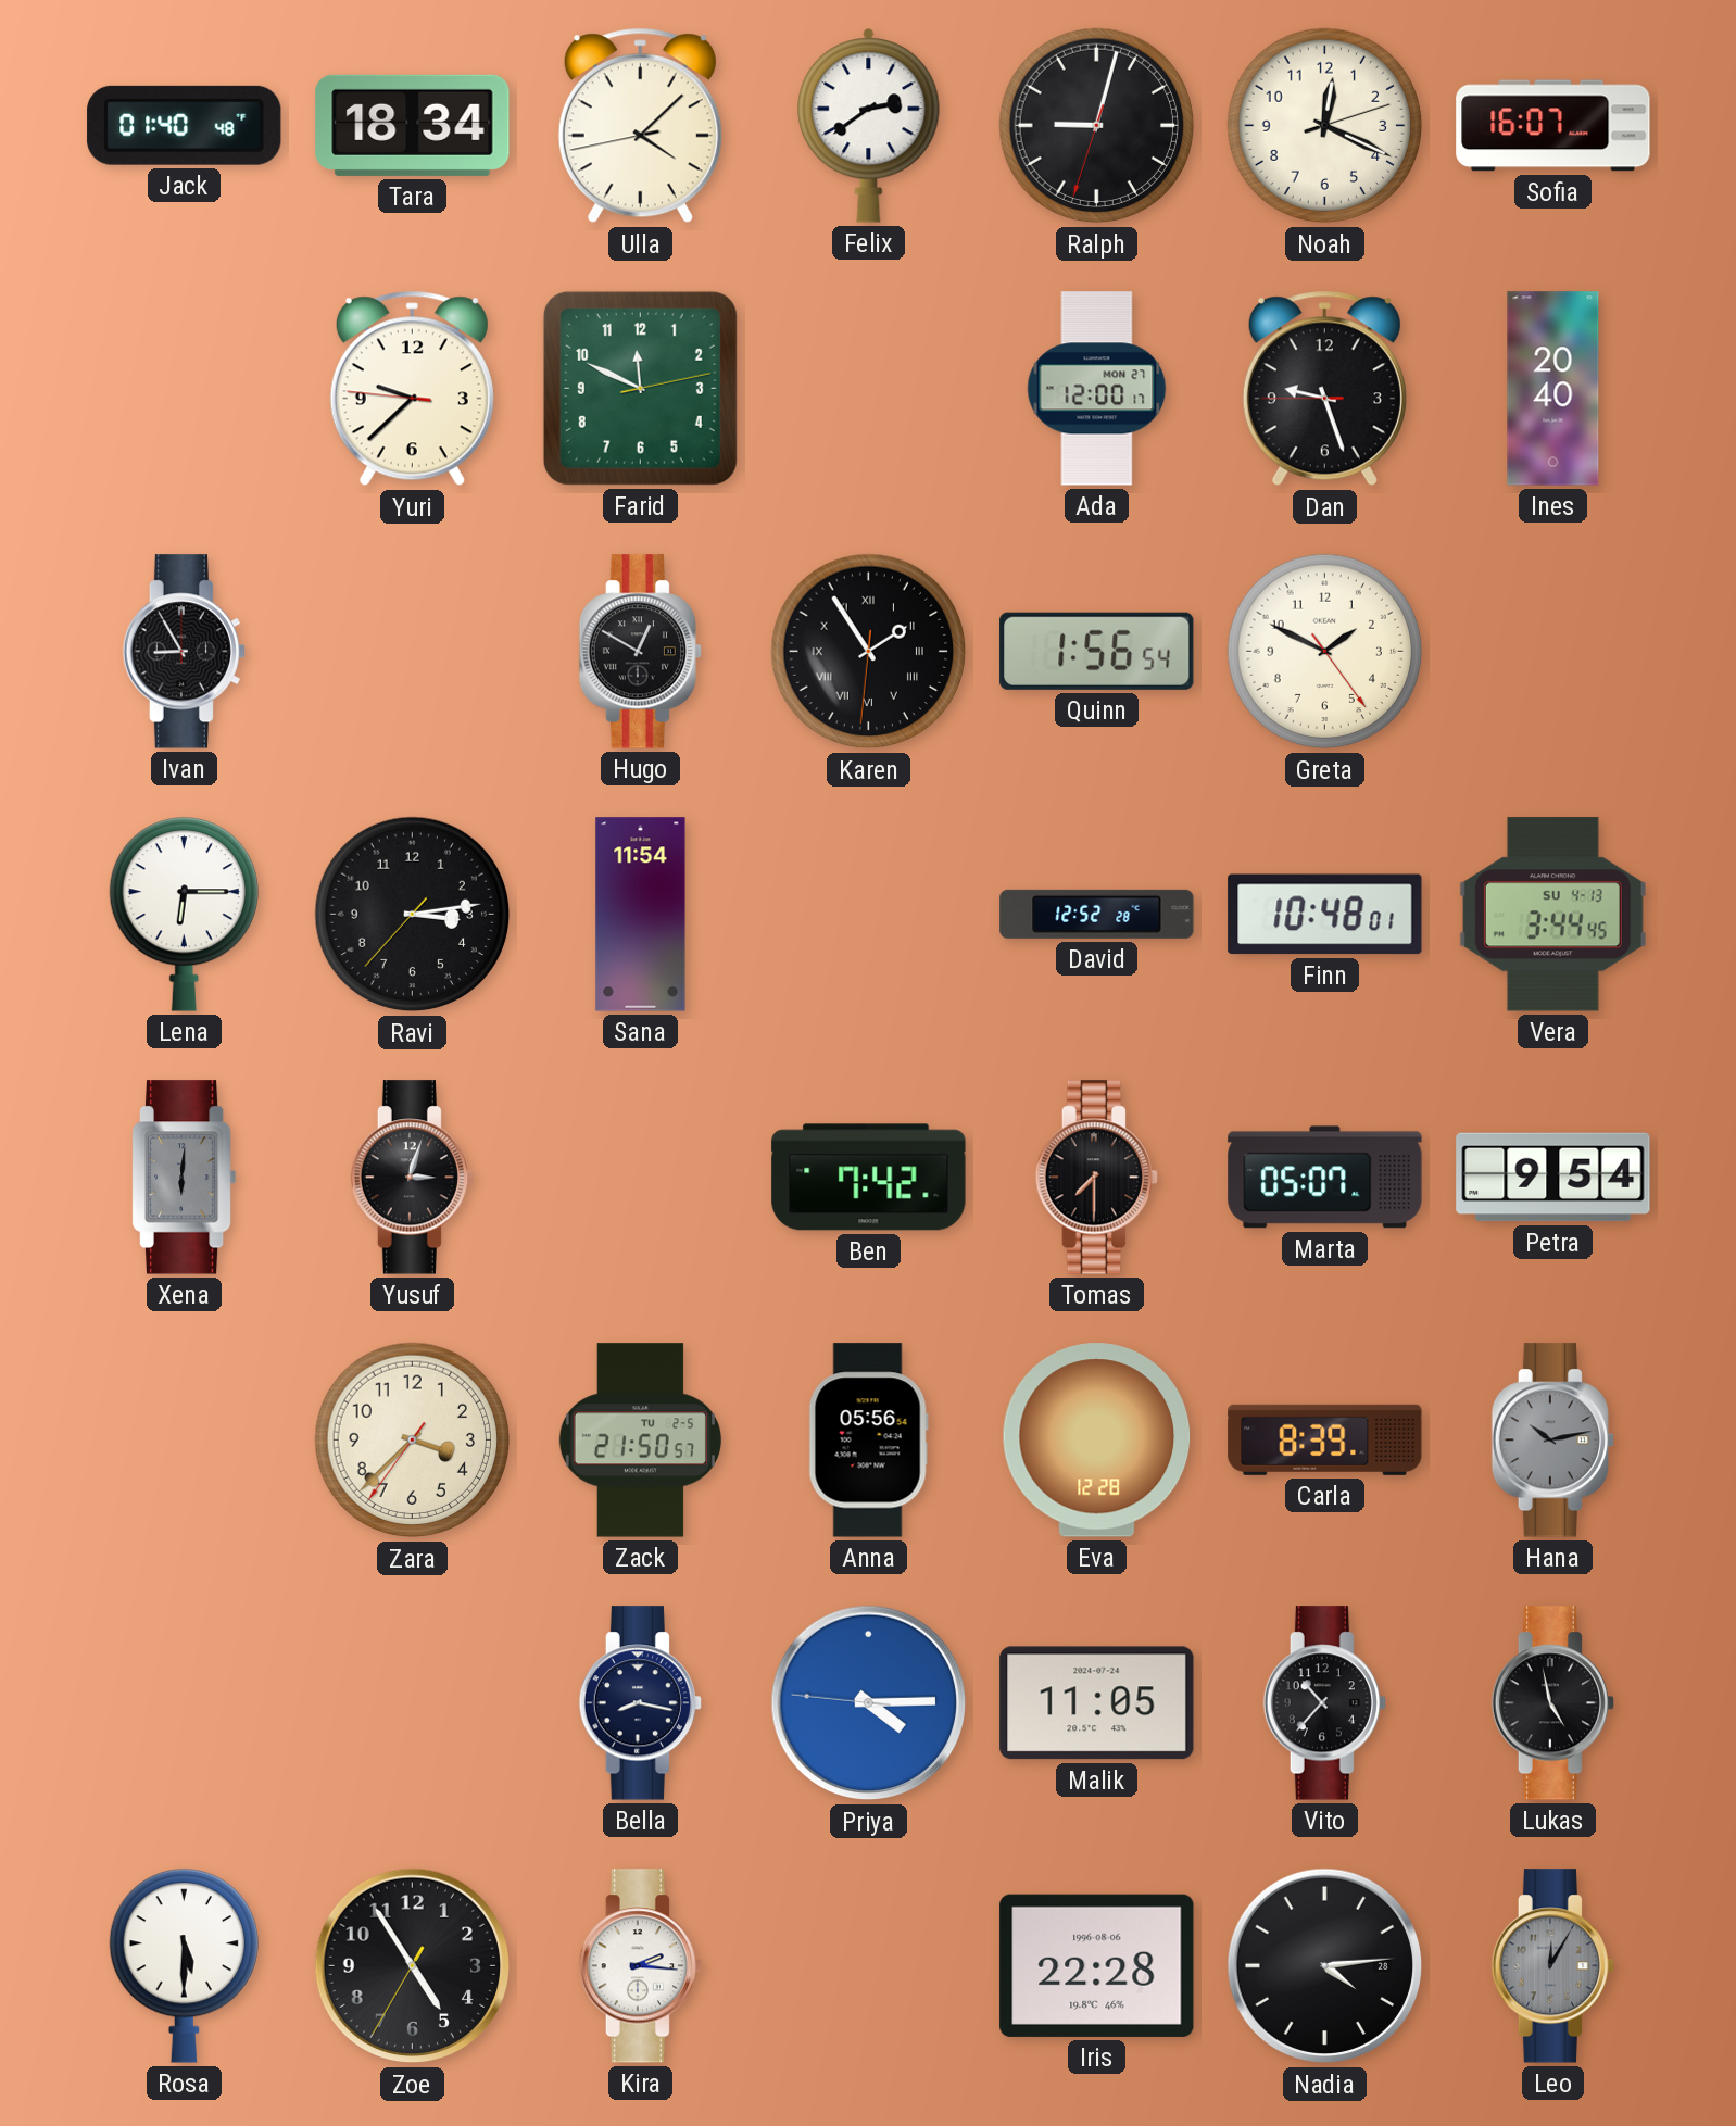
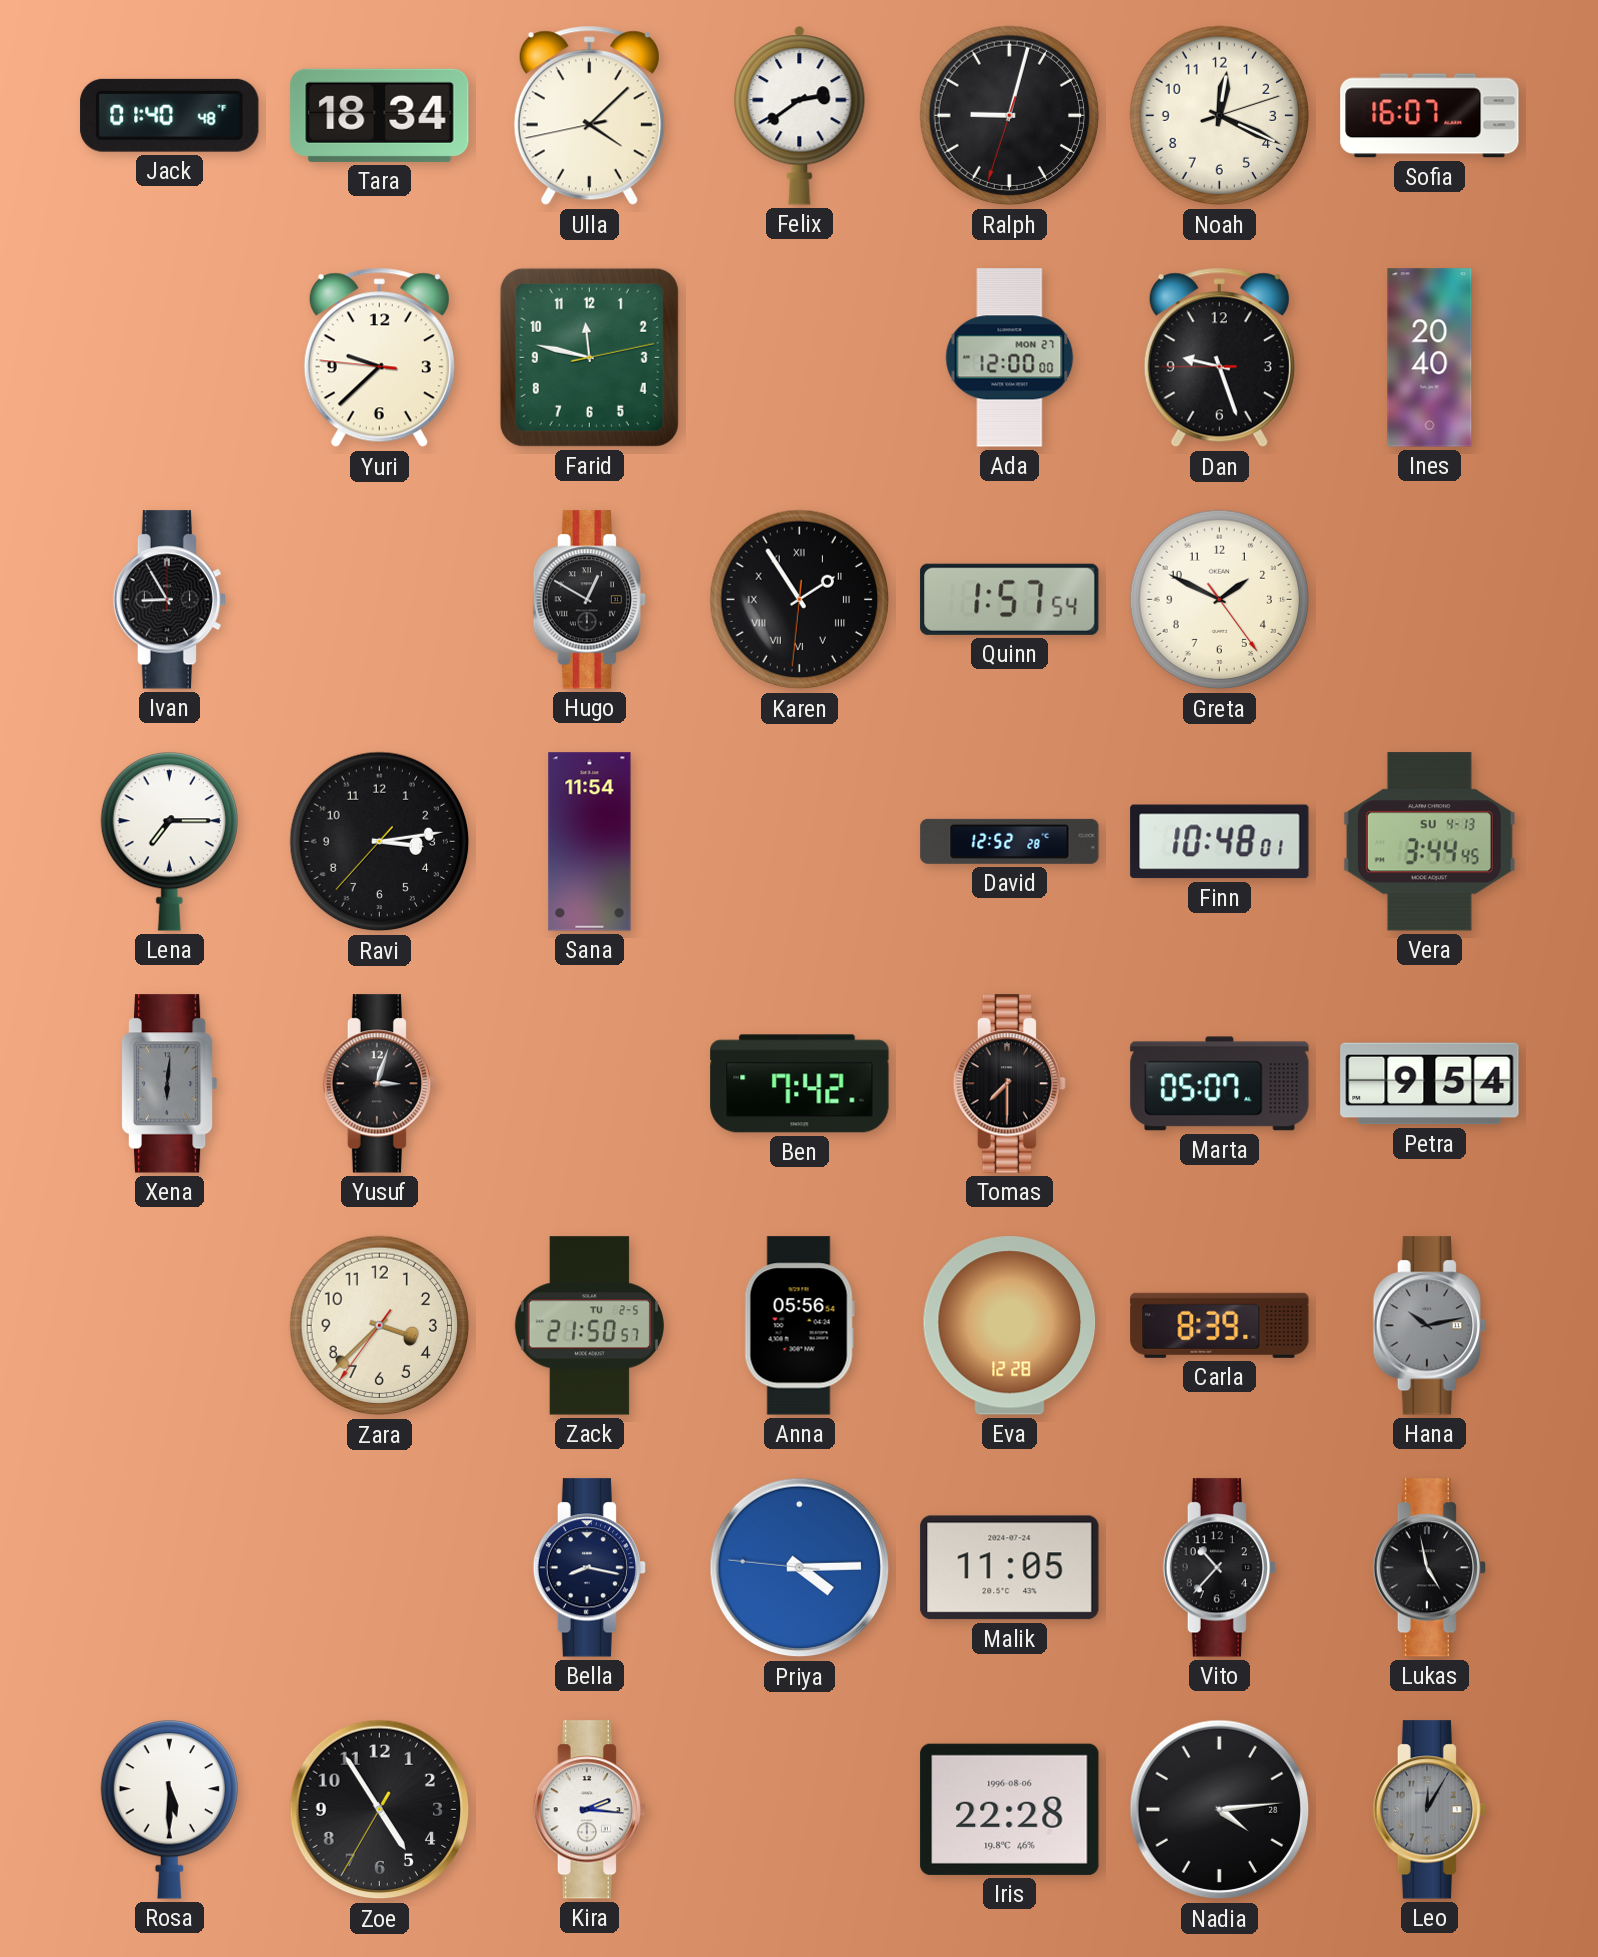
Farid: 11:49 -> 11:47 (589, 357)
Ada: 12:00:17 -> 12:00:00 (1010, 358)
Quinn: 1:56 -> 1:57 (1010, 599)
Lena: 6:15 -> 7:15 (169, 842)
